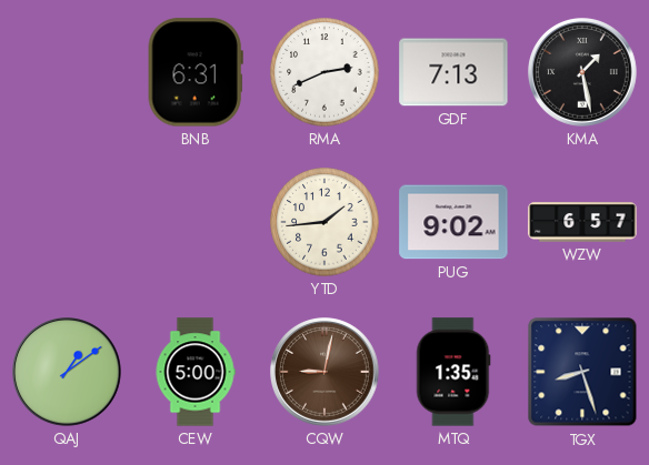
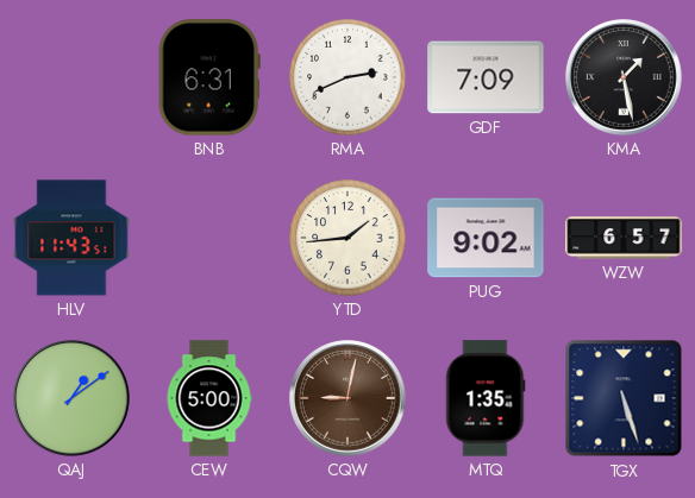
GDF: 7:13 -> 7:09 (486, 77)
HLV: none -> 11:43 (71, 238)
TGX: 8:27 -> 5:27 (624, 398)
